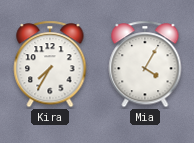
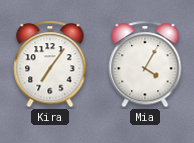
Kira: 7:35 -> 7:06 (50, 64)
